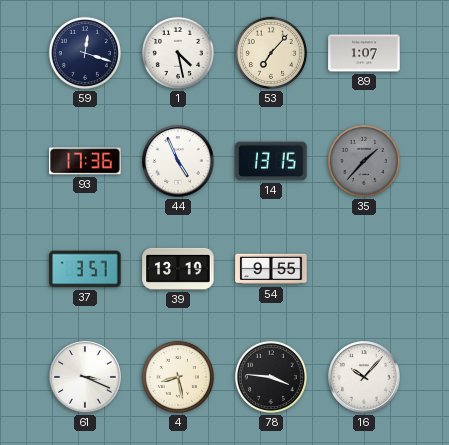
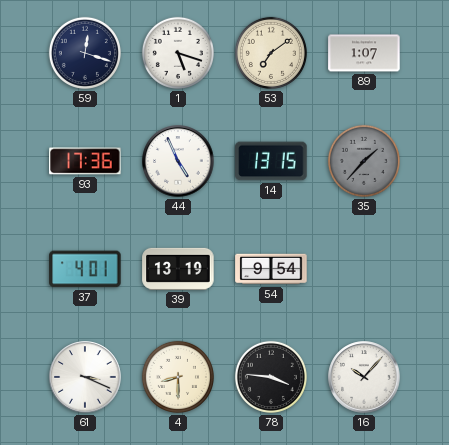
1: 4:28 -> 5:18 (178, 53)
53: 7:07 -> 7:09 (271, 53)
37: 3:57 -> 4:01 (85, 269)
54: 9:55 -> 9:54 (271, 269)
4: 8:28 -> 8:30 (178, 377)
